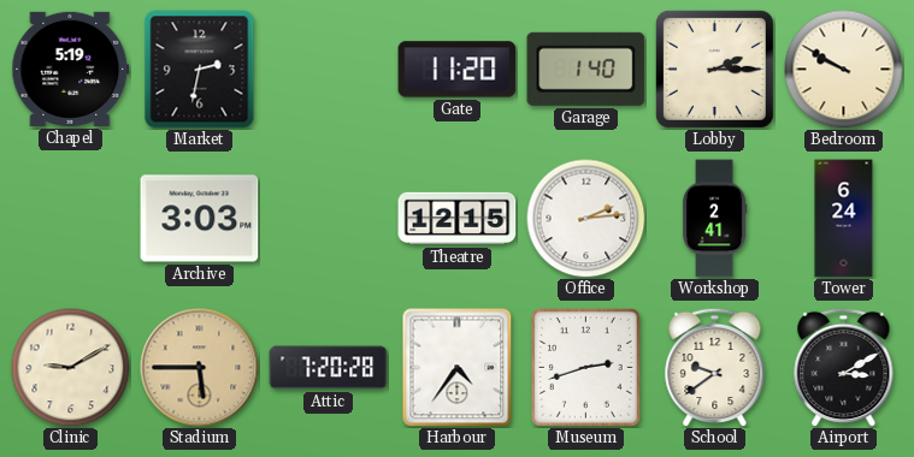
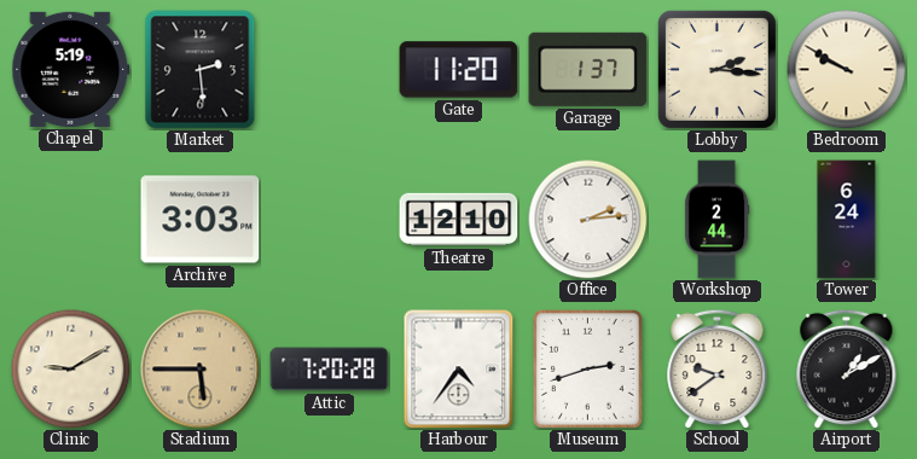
Market: 2:32 -> 2:29 (201, 70)
Garage: 1:40 -> 1:37 (588, 69)
Lobby: 2:15 -> 2:16 (716, 69)
Theatre: 12:15 -> 12:10 (459, 220)
Workshop: 2:41 -> 2:44 (716, 220)
Airport: 3:10 -> 1:10 (847, 368)
